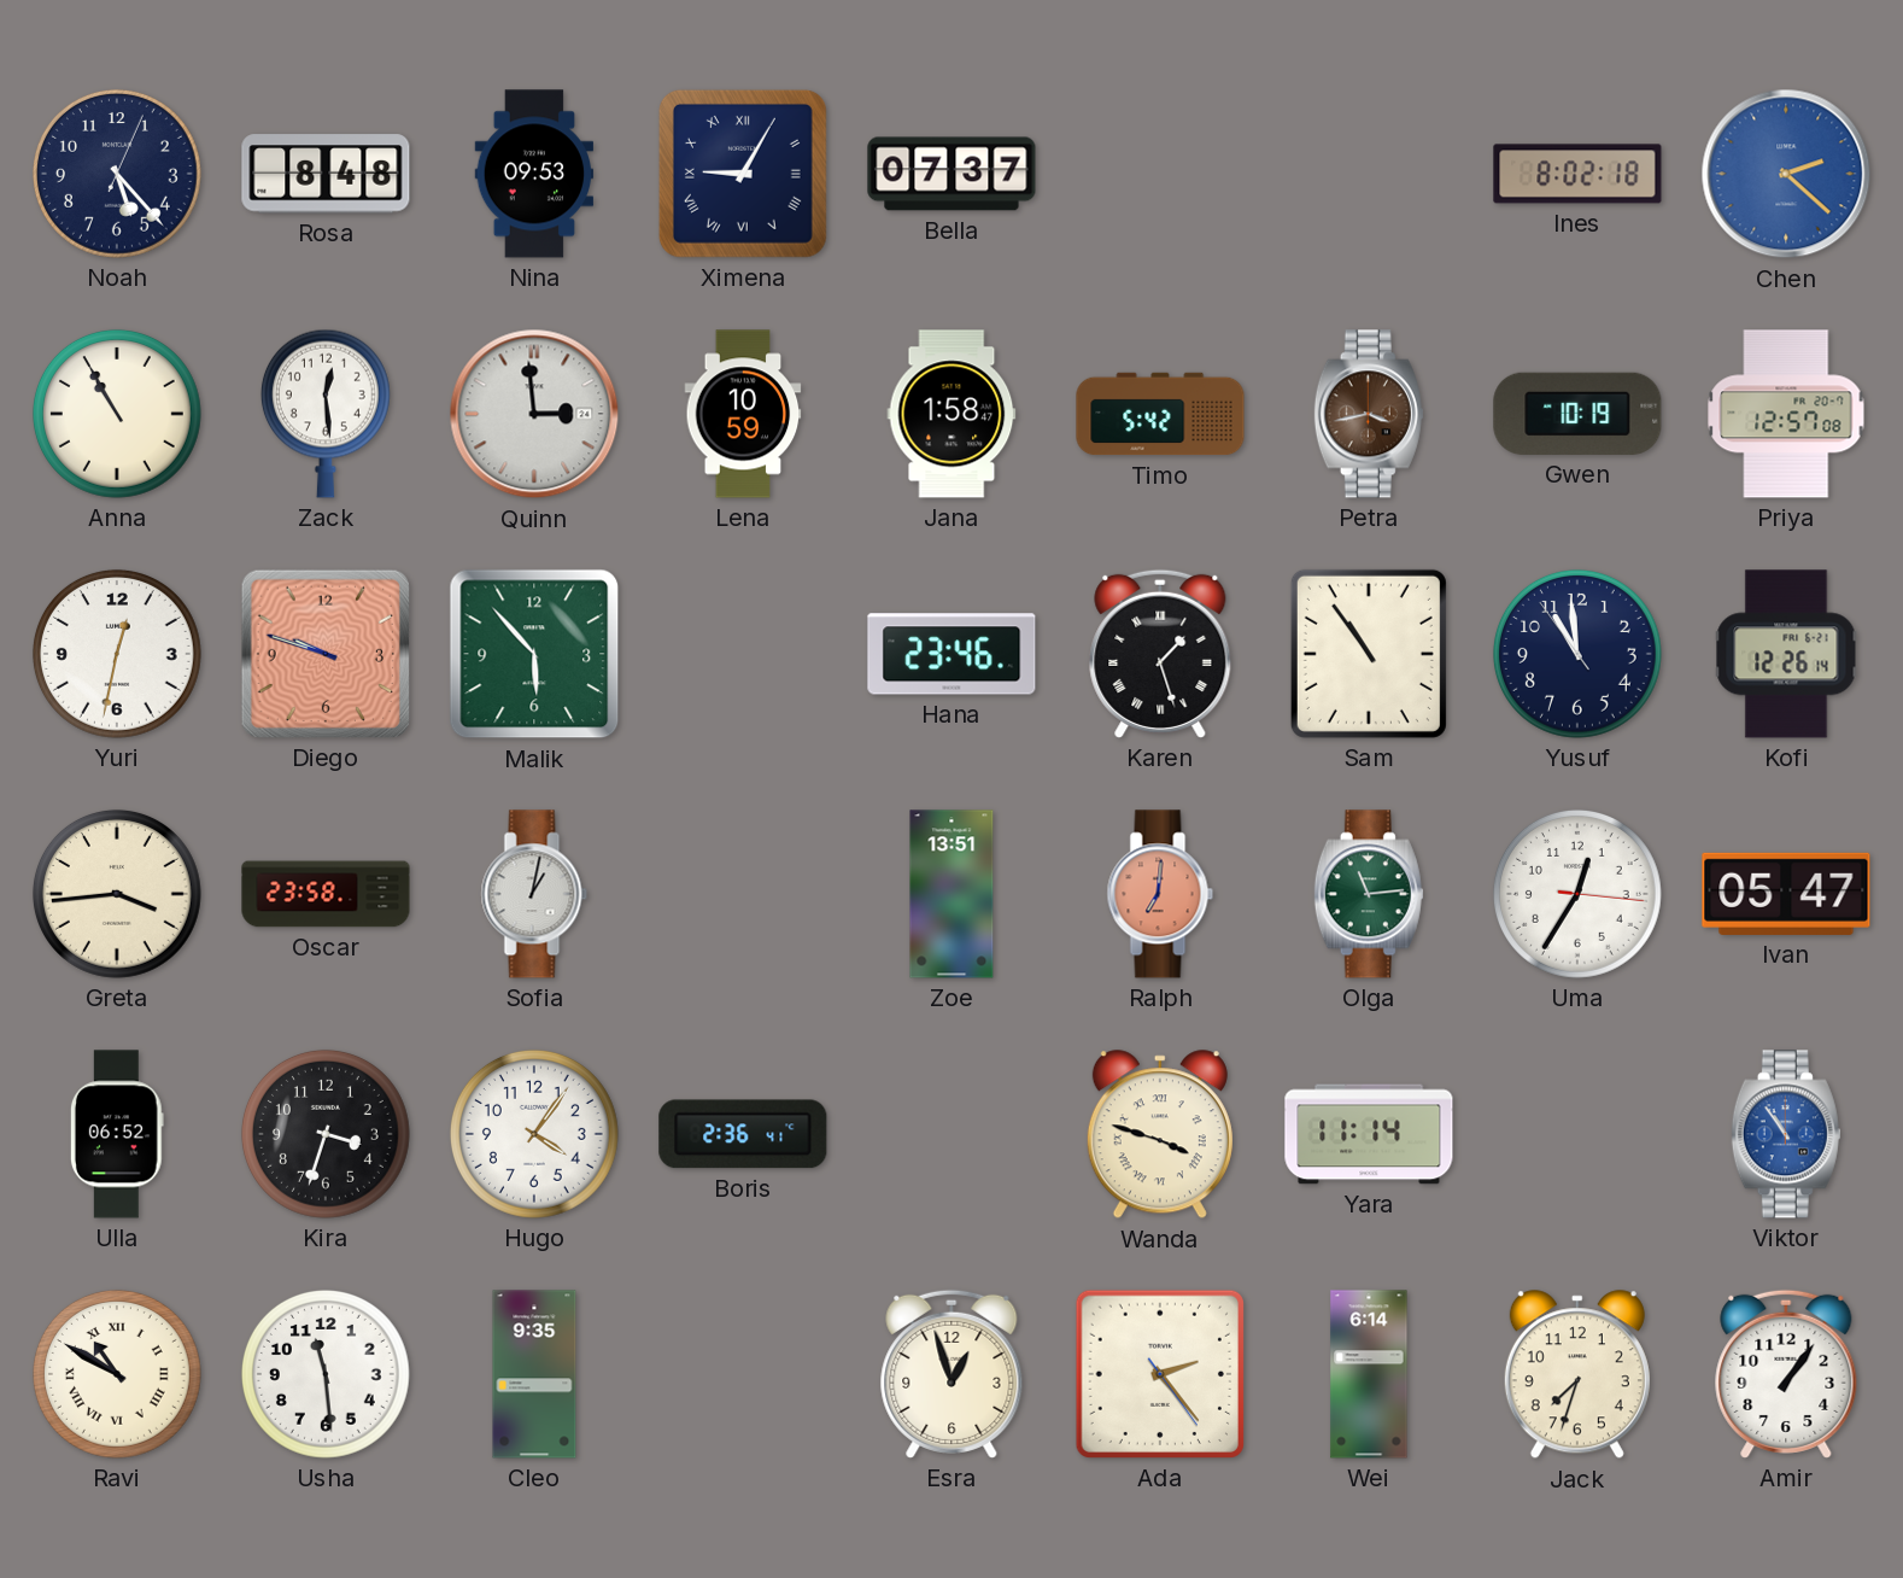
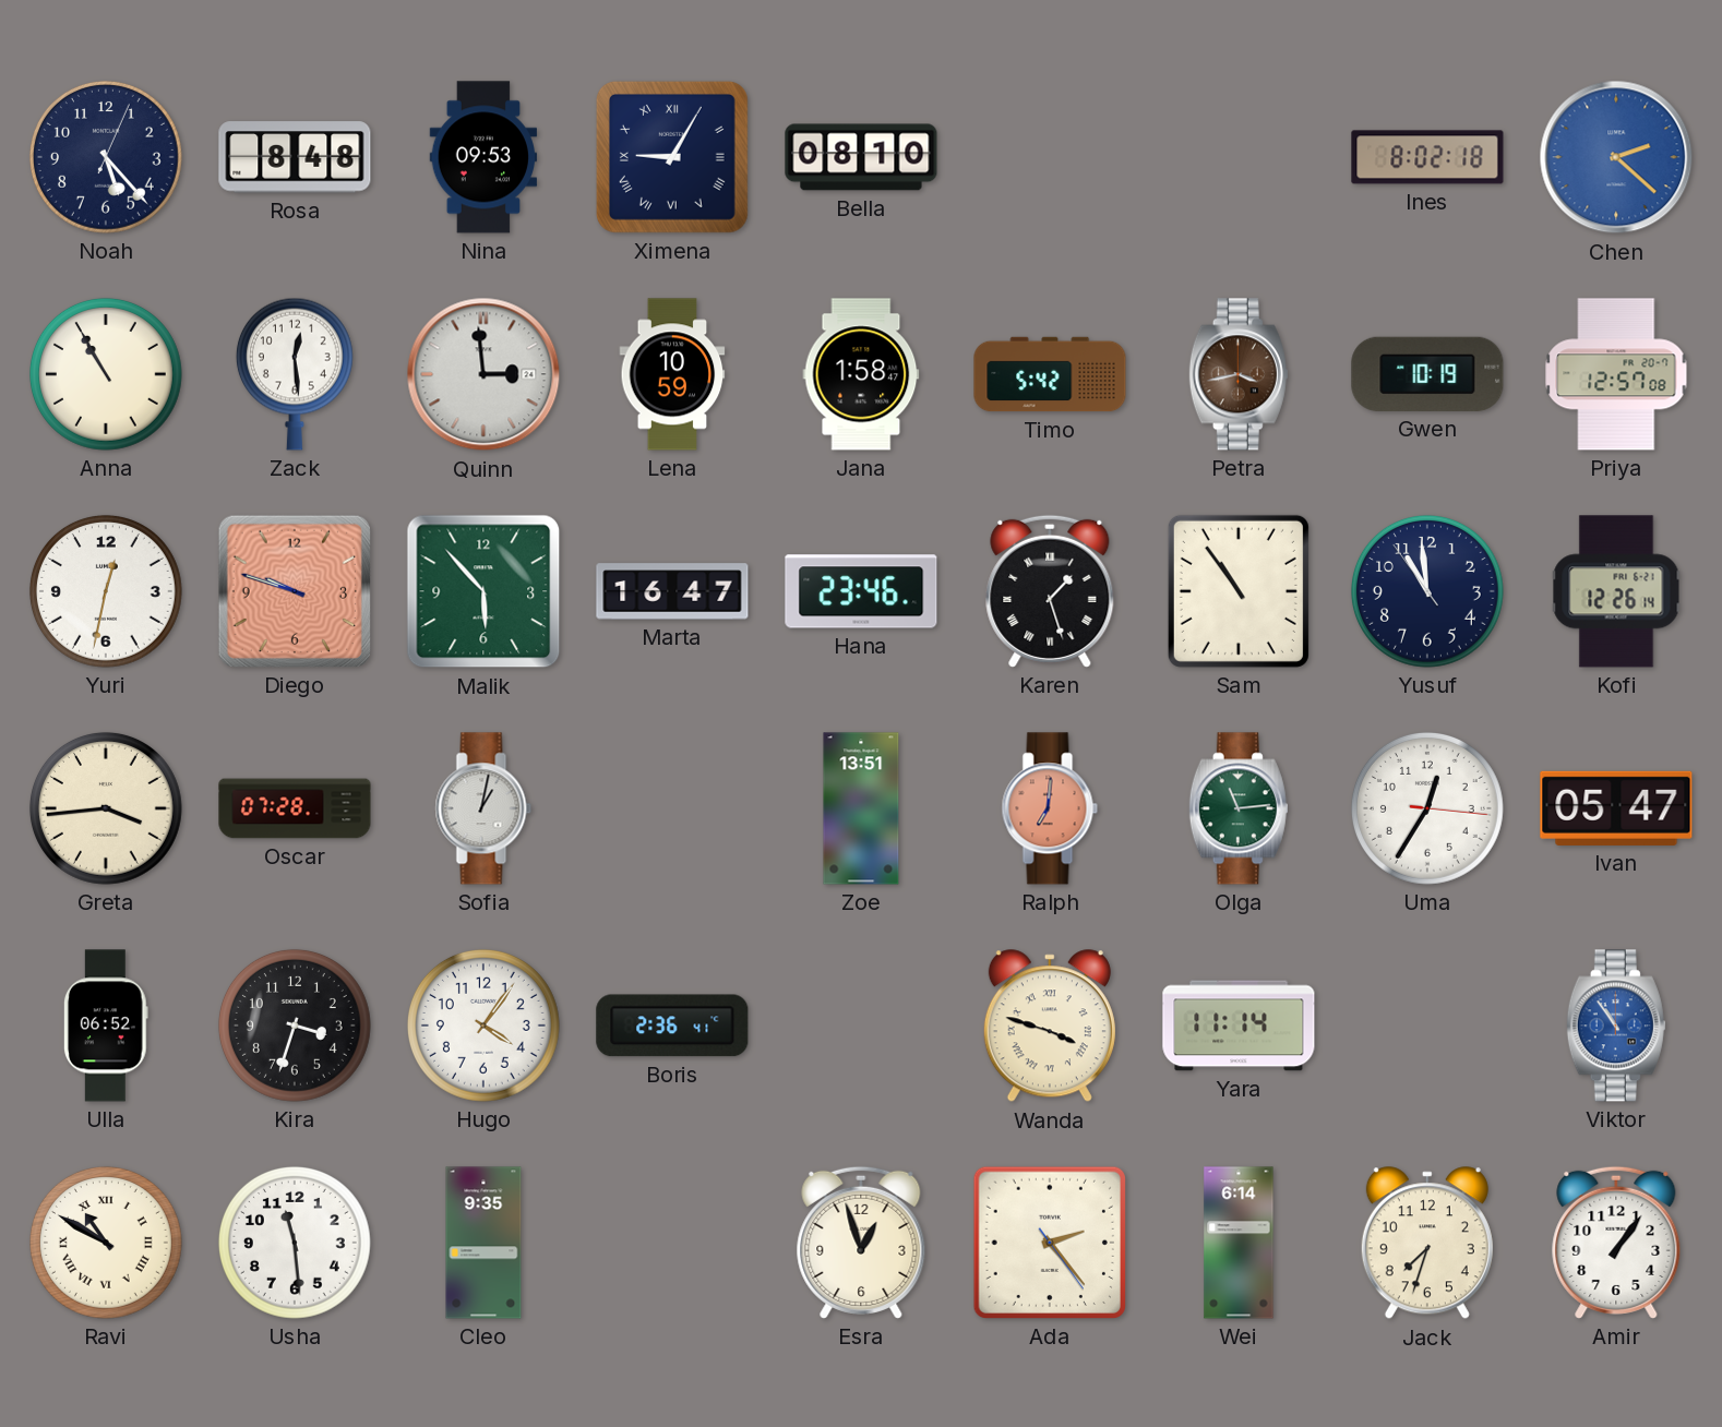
Bella: 07:37 -> 08:10 (861, 157)
Marta: none -> 16:47 (672, 591)
Oscar: 23:58 -> 07:28 (295, 808)
